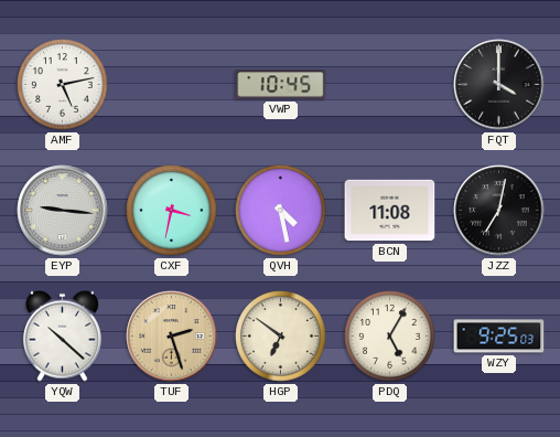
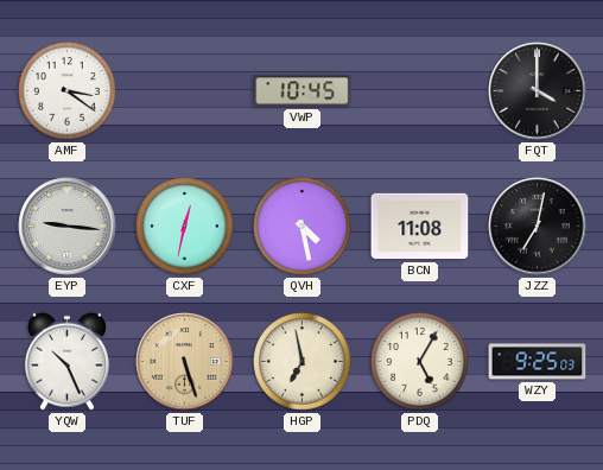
AMF: 5:13 -> 3:21 (68, 91)
CXF: 3:32 -> 12:32 (185, 227)
YQW: 10:22 -> 10:26 (66, 361)
TUF: 2:27 -> 5:27 (185, 362)
HGP: 6:51 -> 6:58 (303, 362)
